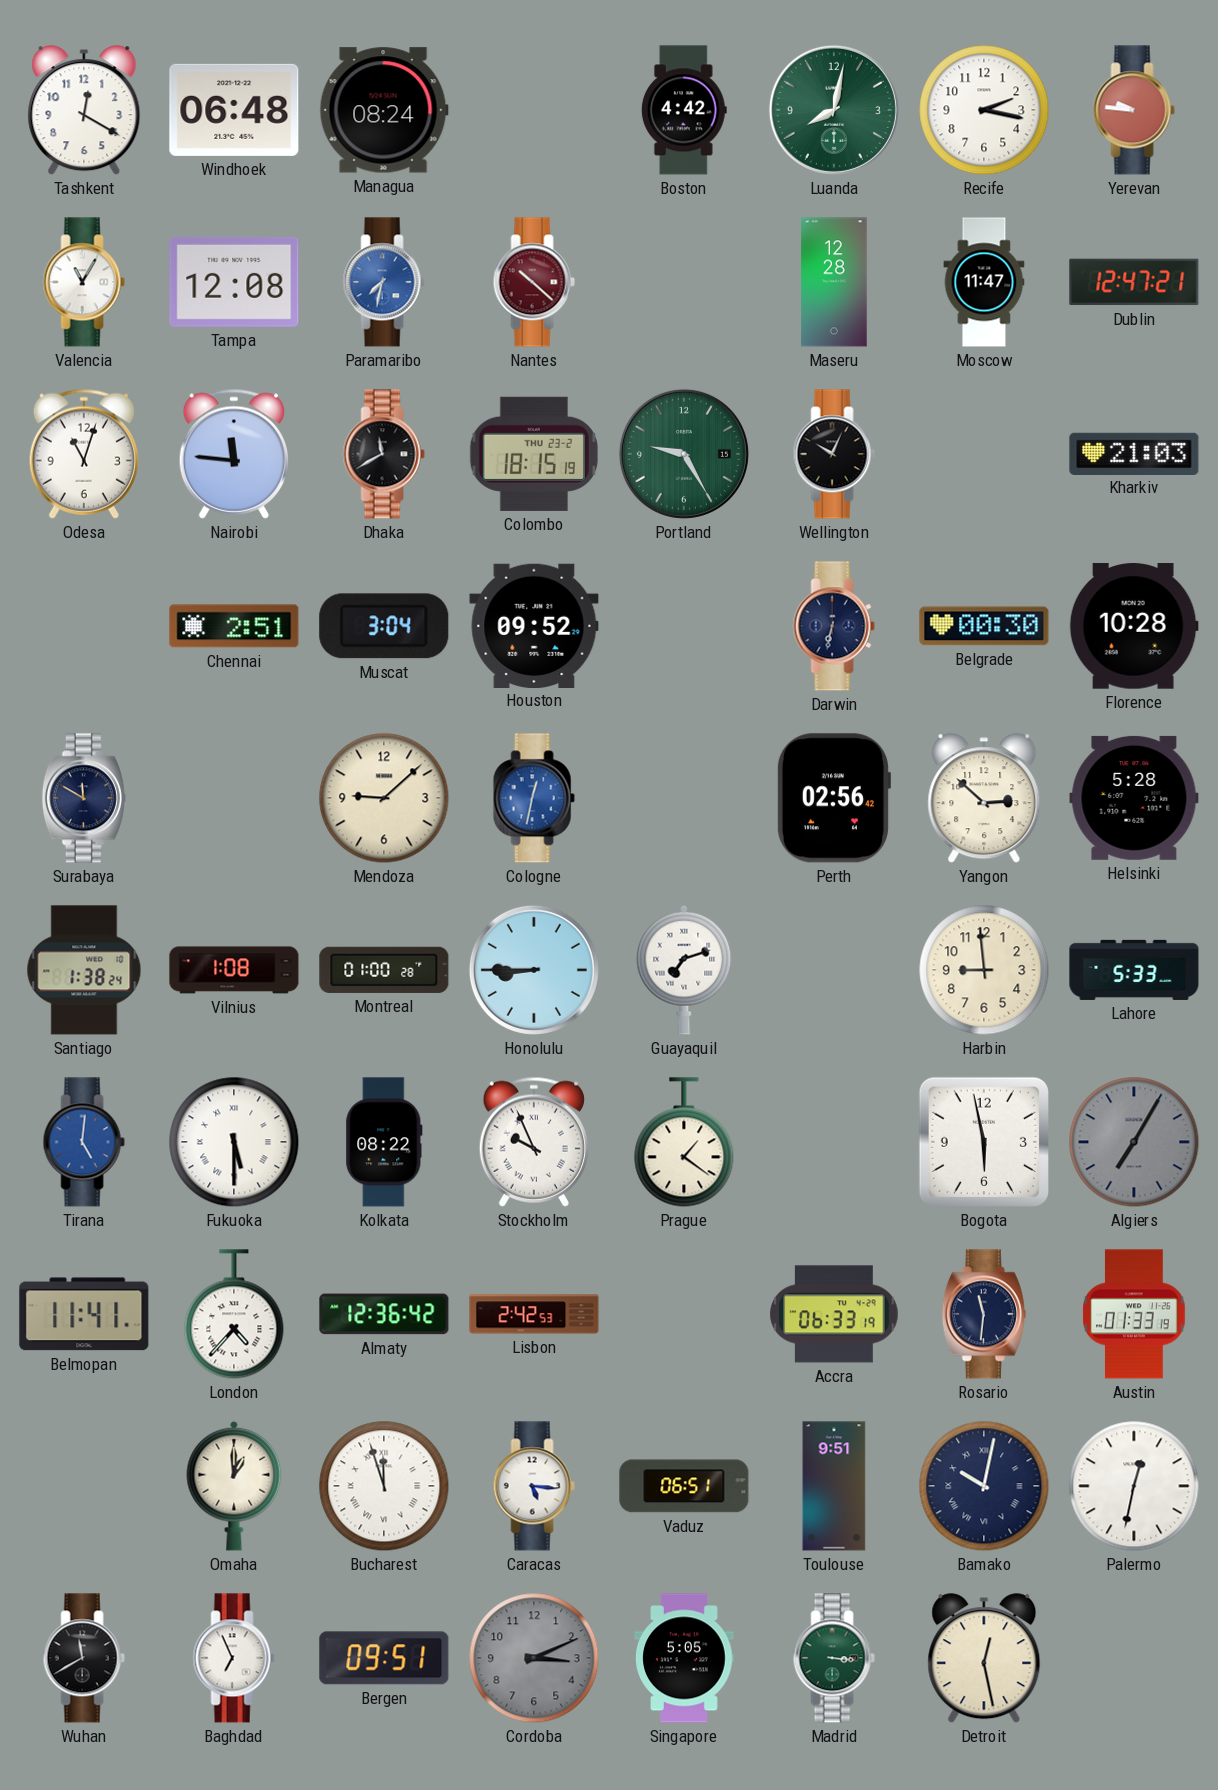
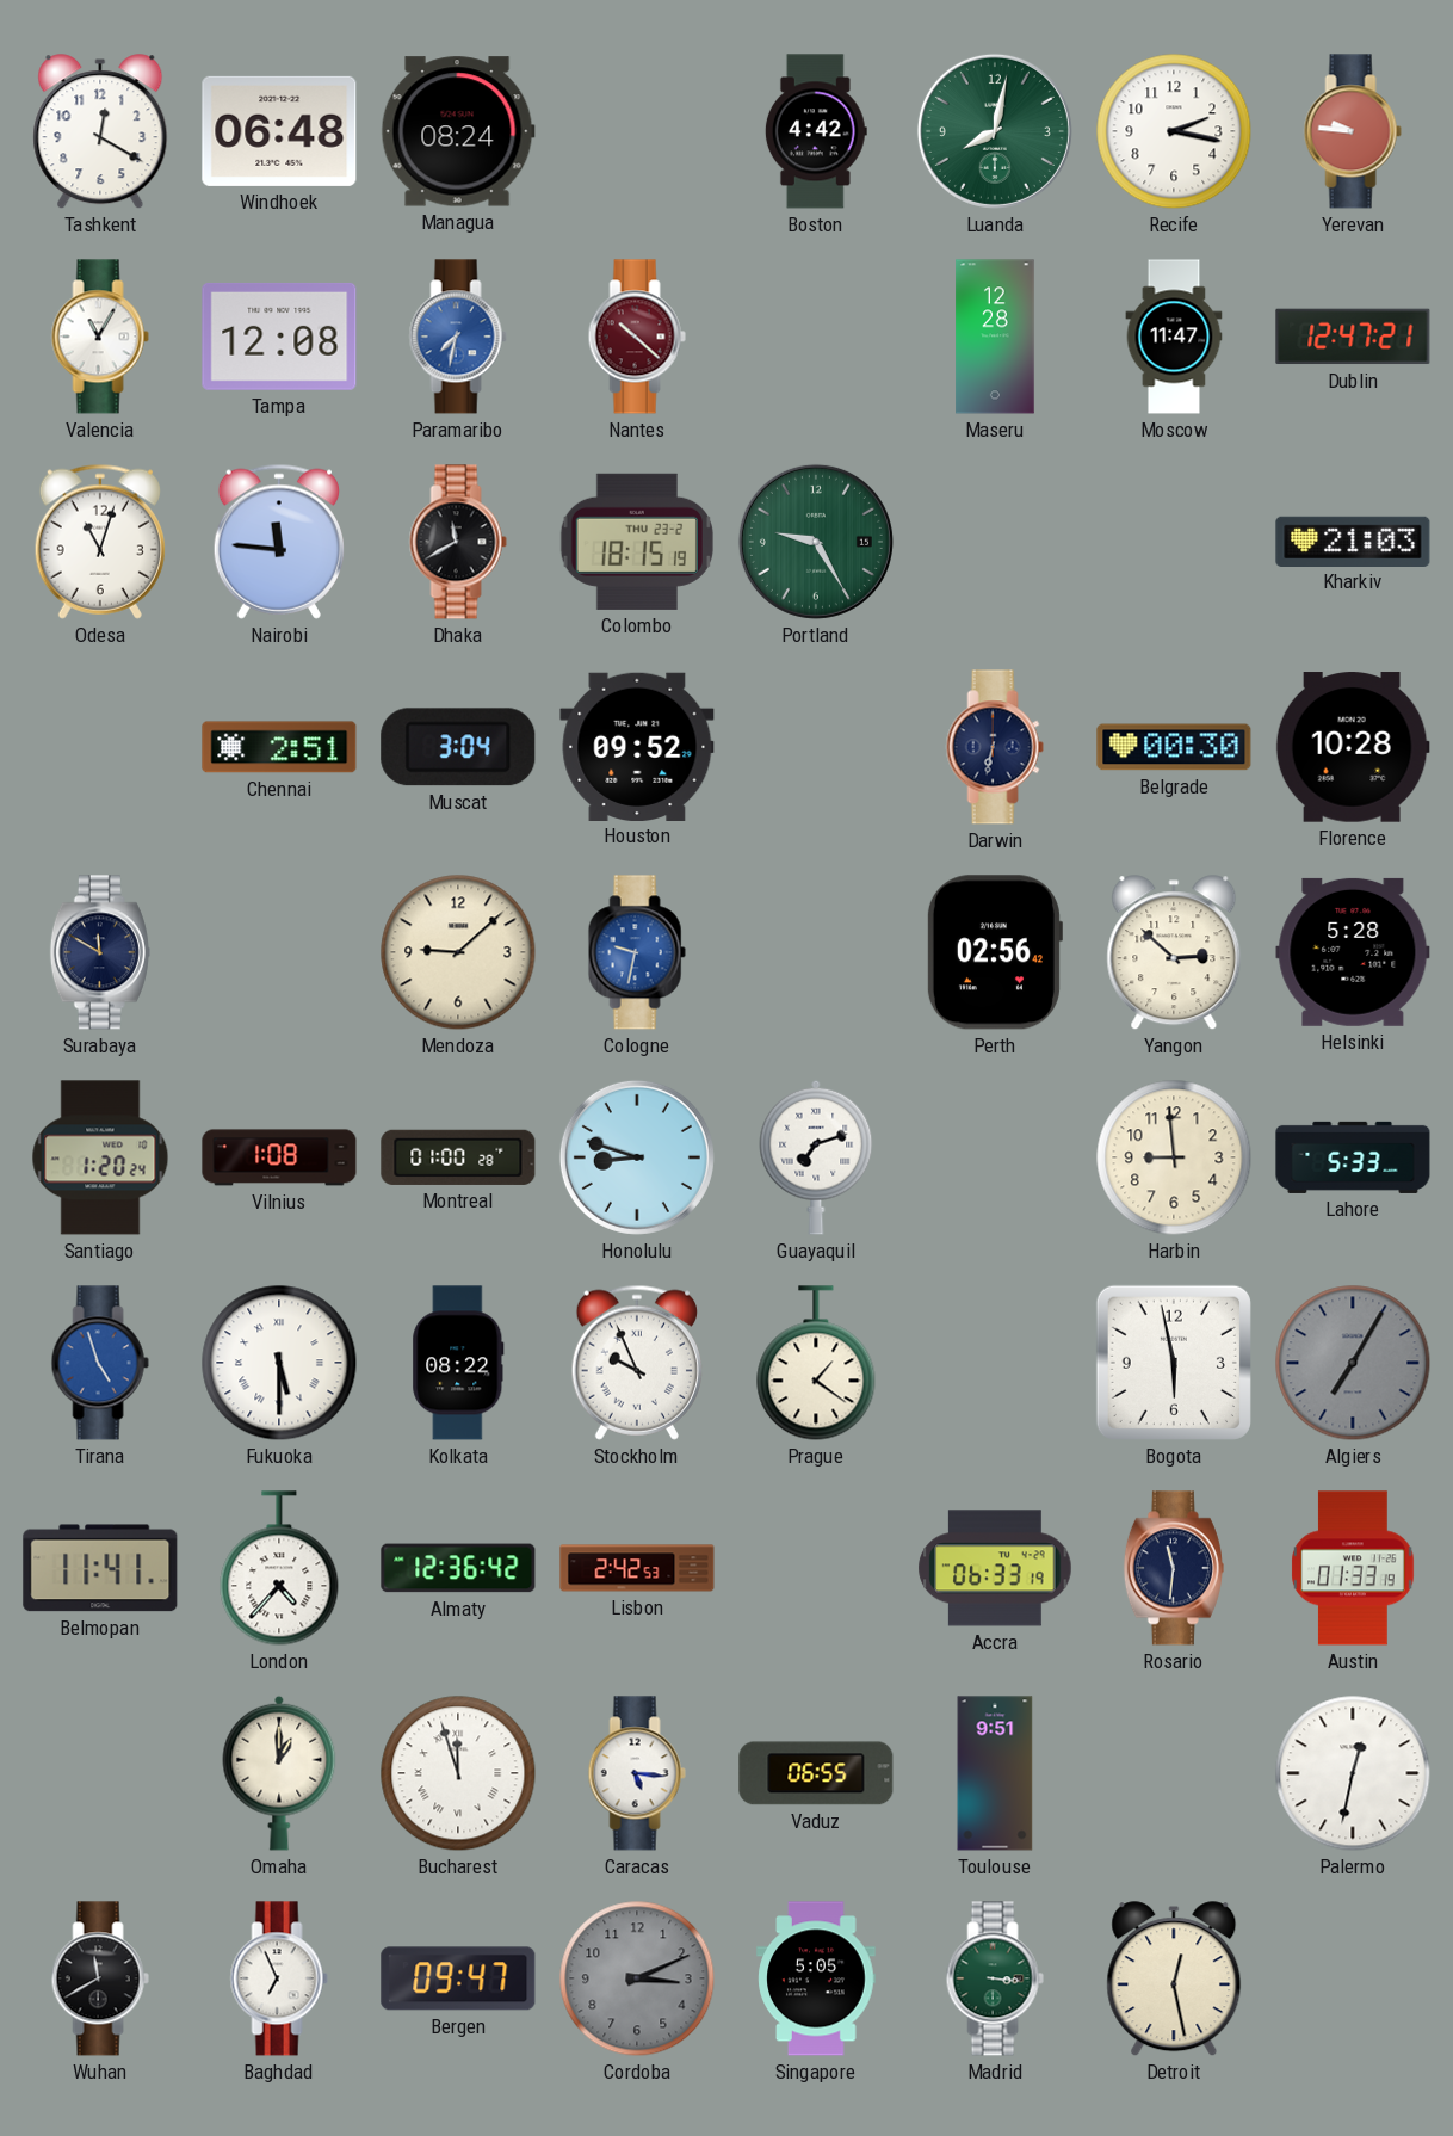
Wellington: 10:04 -> none (834, 454)
Cologne: 12:32 -> 9:32 (637, 952)
Santiago: 1:38 -> 1:20 (100, 1157)
Honolulu: 8:45 -> 8:48 (637, 1157)
Tirana: 5:01 -> 4:57 (100, 1363)
Vaduz: 06:51 -> 06:55 (816, 1773)
Bamako: 10:02 -> none (984, 1486)
Bergen: 09:51 -> 09:47 (458, 1978)
